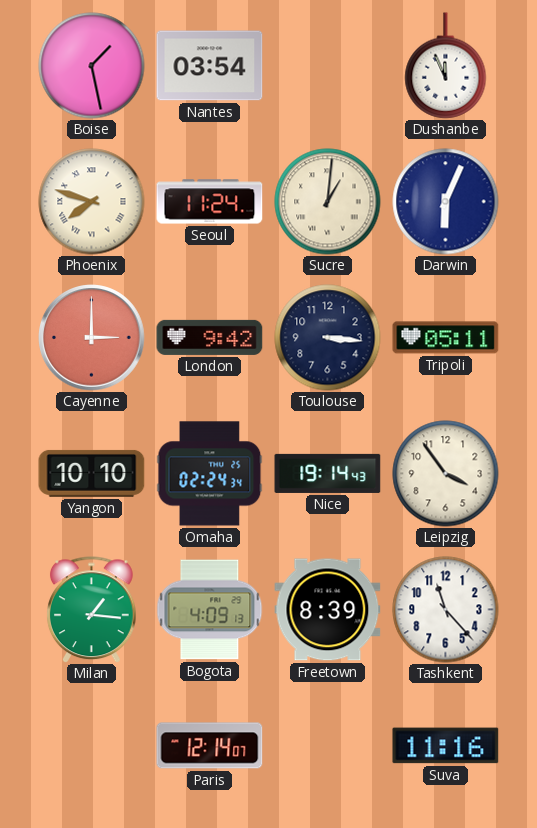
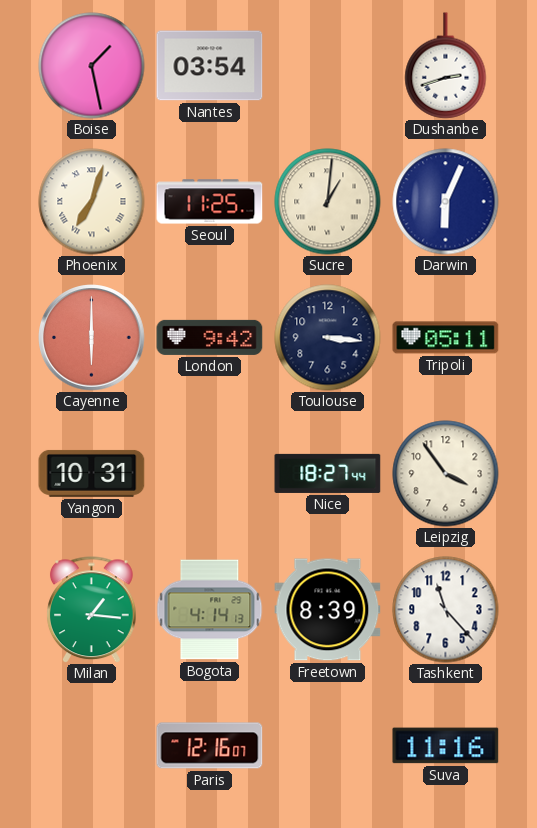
Dushanbe: 11:56 -> 2:42 (446, 66)
Phoenix: 7:48 -> 7:03 (92, 202)
Seoul: 11:24 -> 11:25 (210, 202)
Cayenne: 3:00 -> 6:00 (92, 338)
Yangon: 10:10 -> 10:31 (92, 473)
Omaha: 02:24 -> none (210, 474)
Nice: 19:14 -> 18:27 (328, 473)
Bogota: 4:09 -> 4:14 (210, 610)
Paris: 12:14 -> 12:16 (210, 746)
